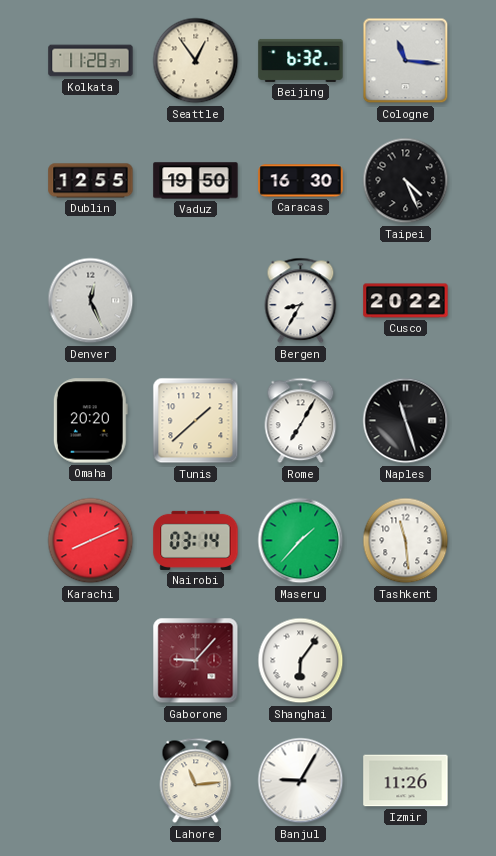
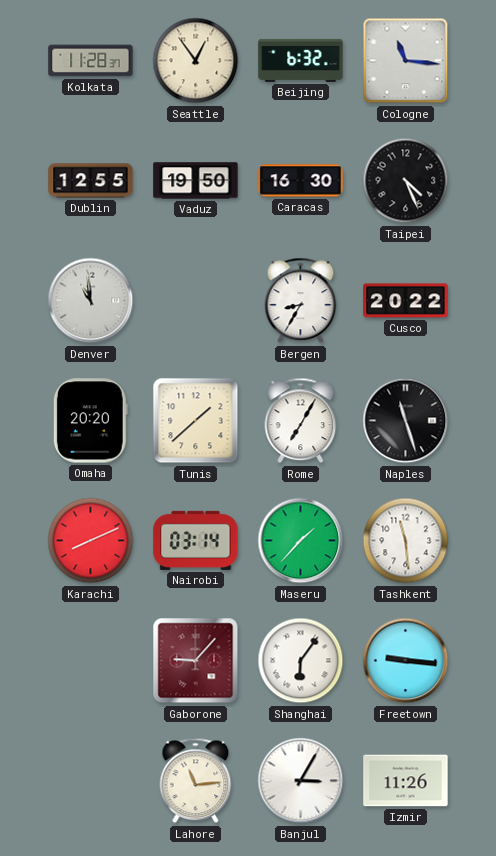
Denver: 12:26 -> 10:59 (91, 301)
Freetown: none -> 9:16 (406, 661)
Banjul: 9:05 -> 3:05 (301, 781)
